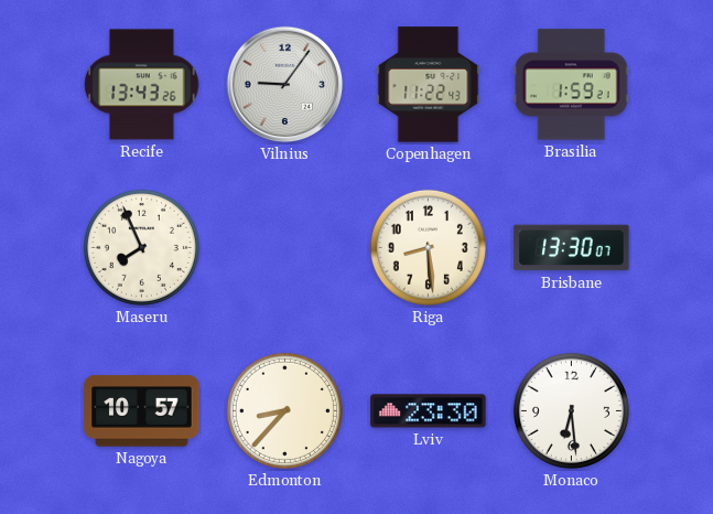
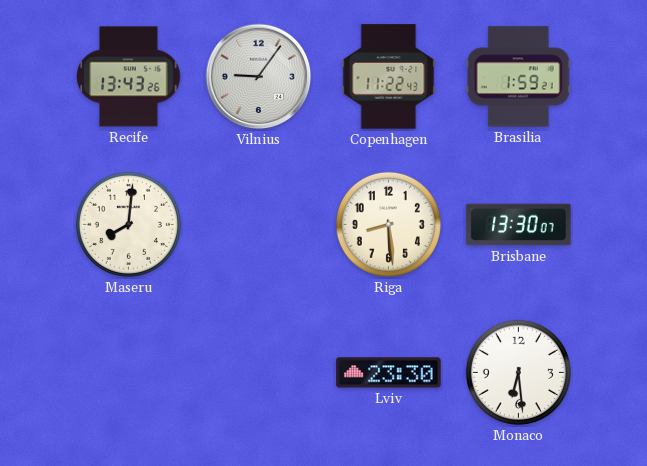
Maseru: 7:56 -> 8:01 (128, 224)
Nagoya: 10:57 -> none (142, 411)
Edmonton: 8:37 -> none (284, 410)
